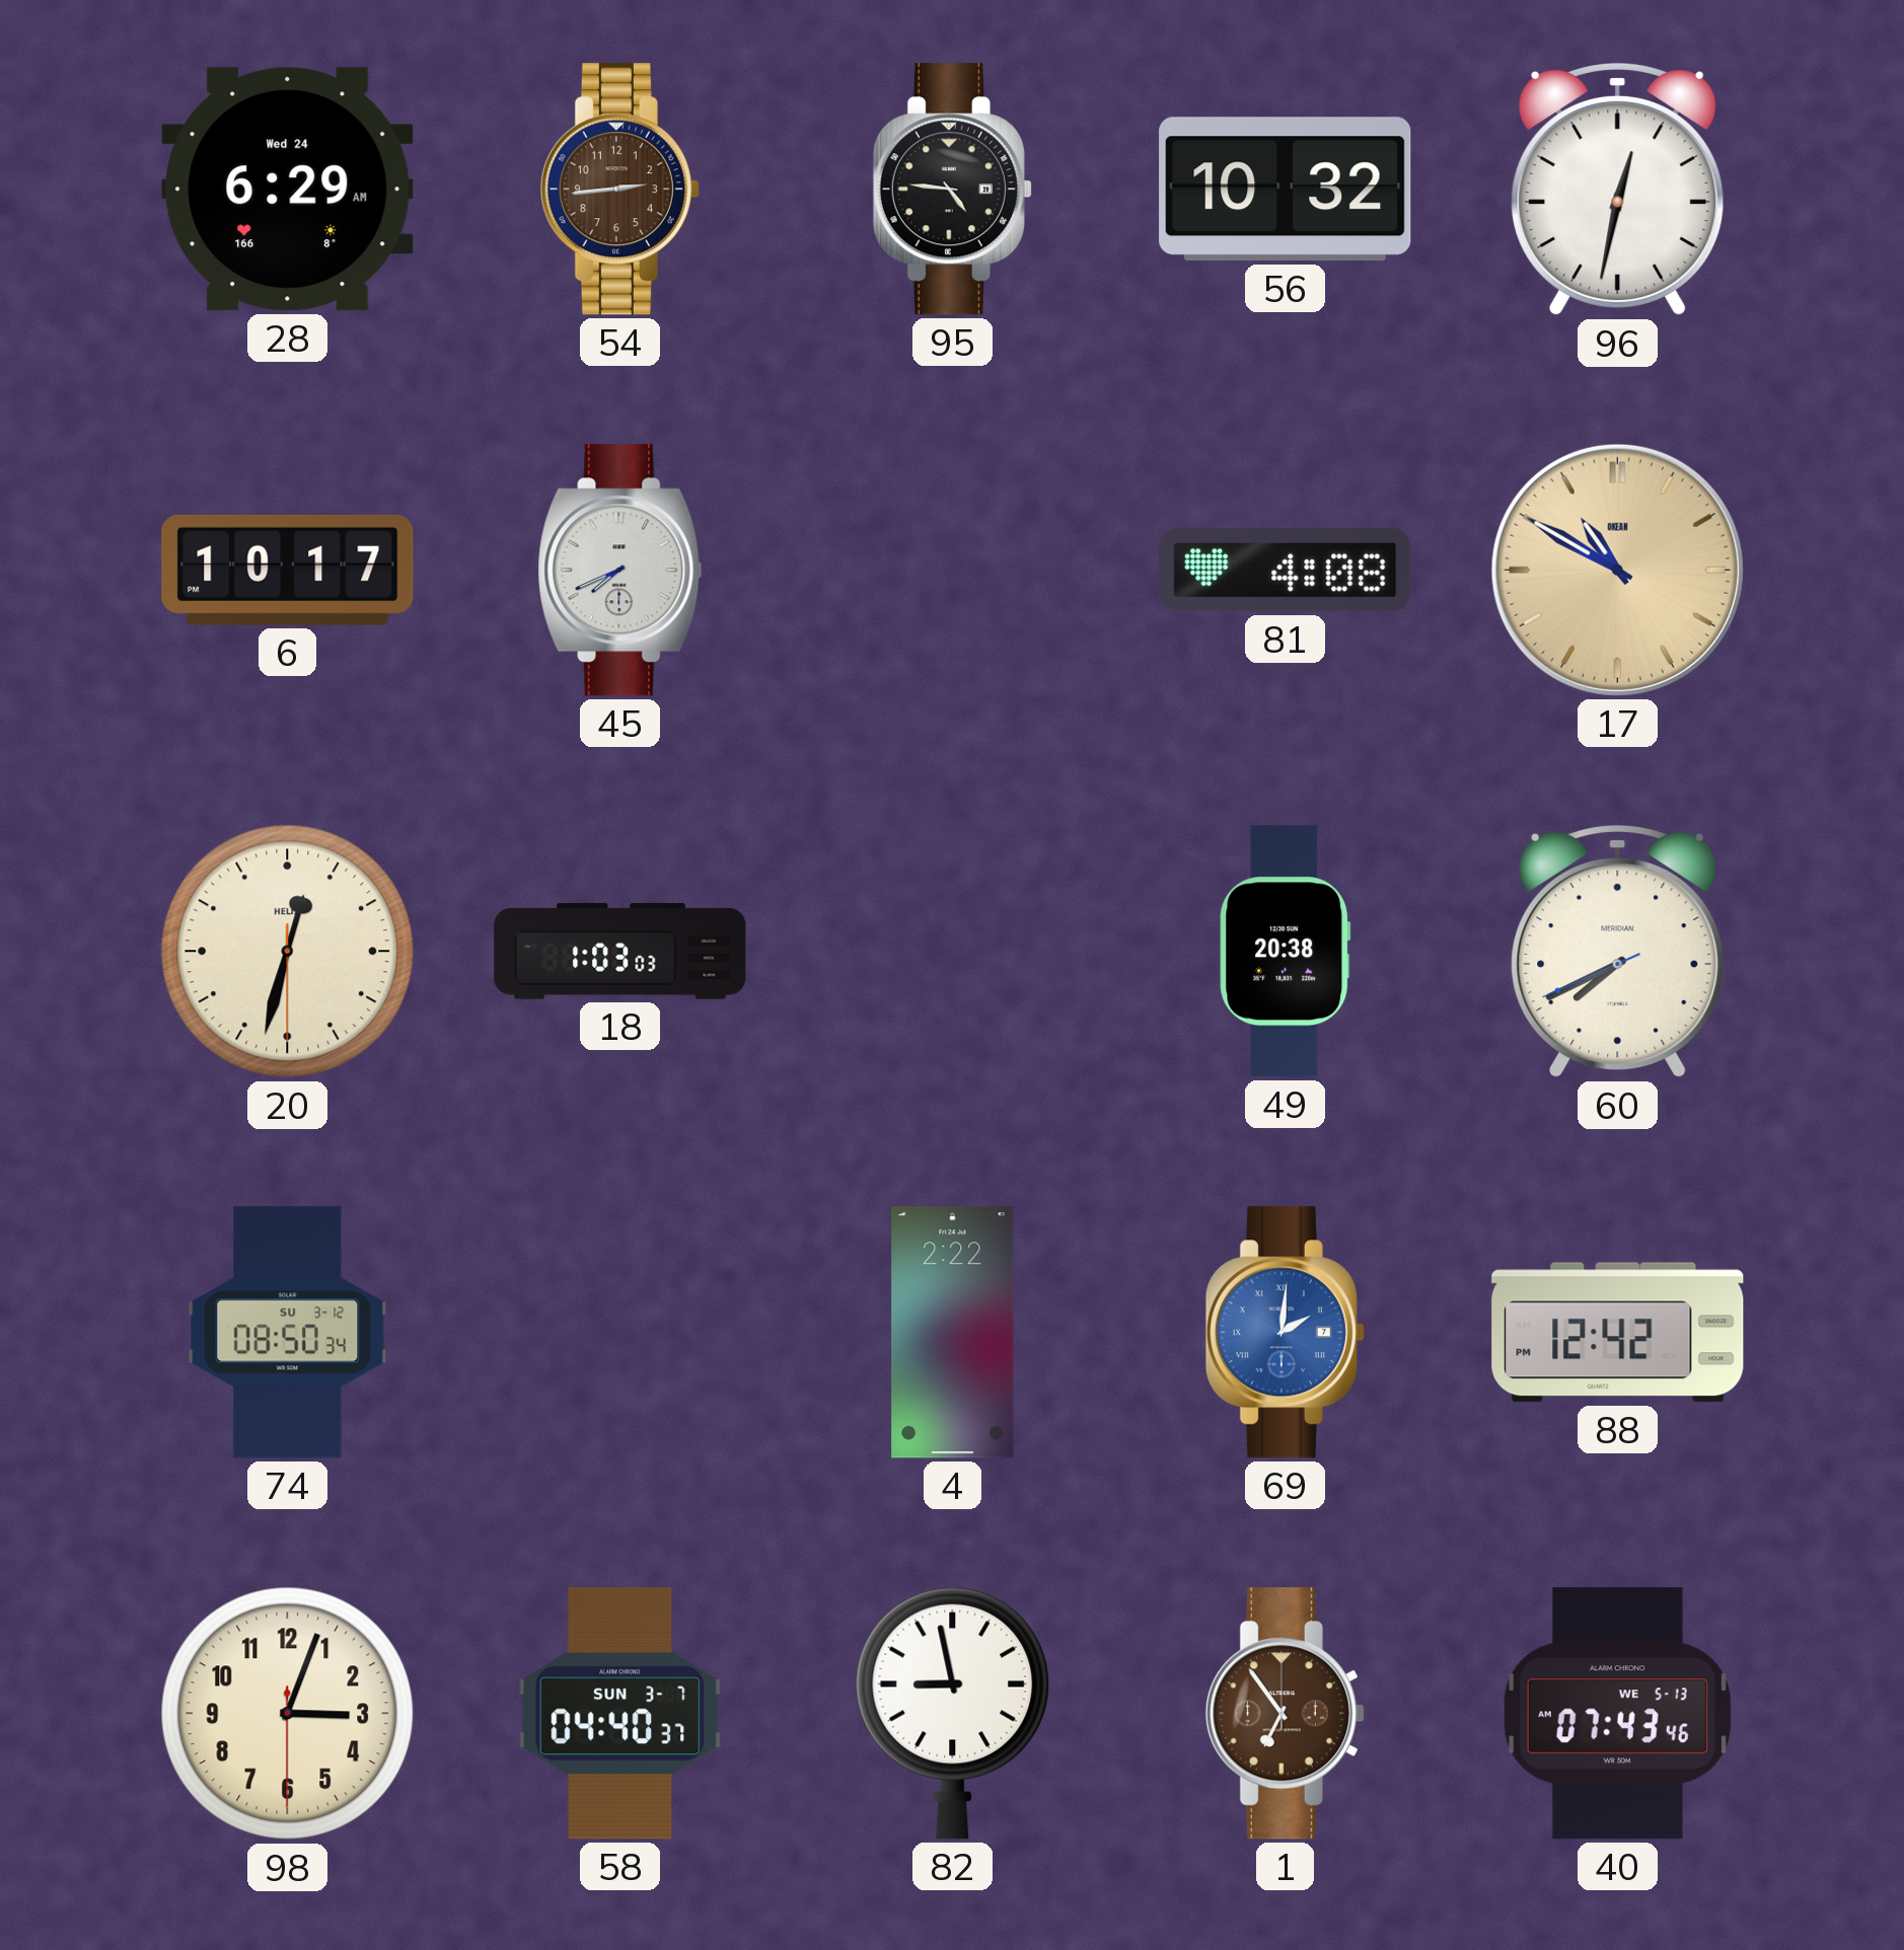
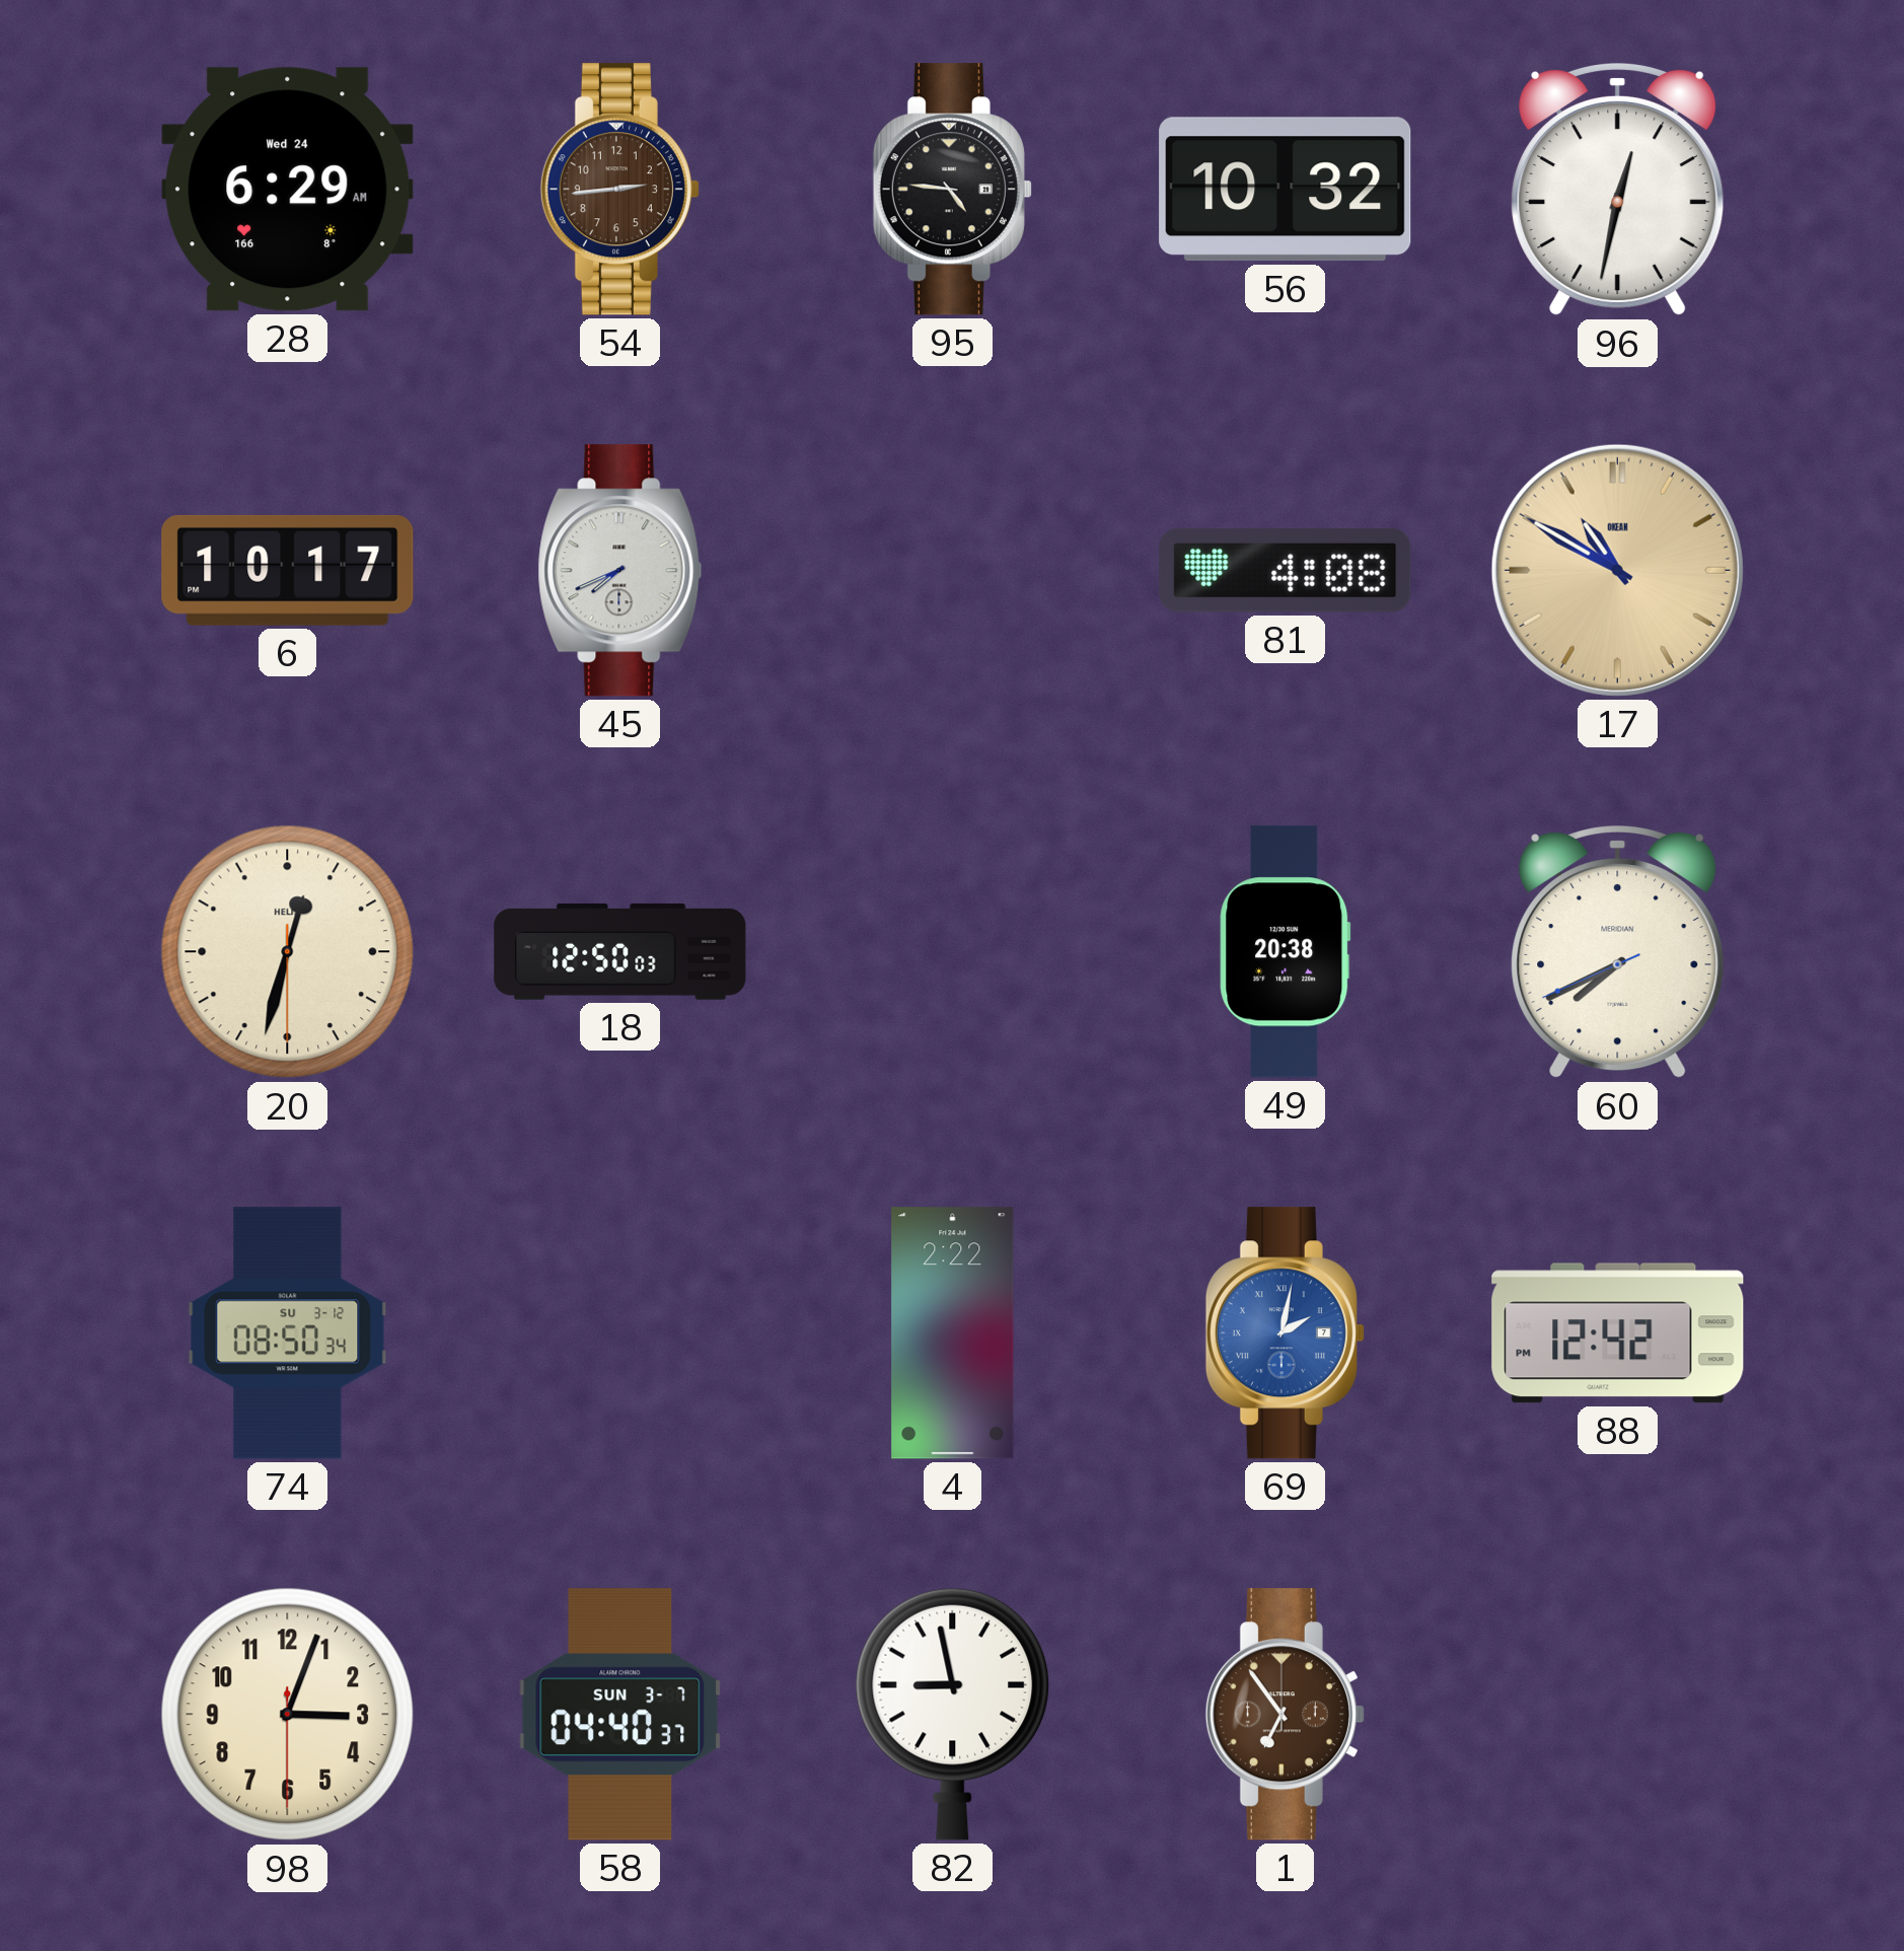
18: 1:03 -> 12:50 (620, 951)
69: 2:01 -> 2:02 (1285, 1333)
40: 07:43 -> none (1617, 1714)
